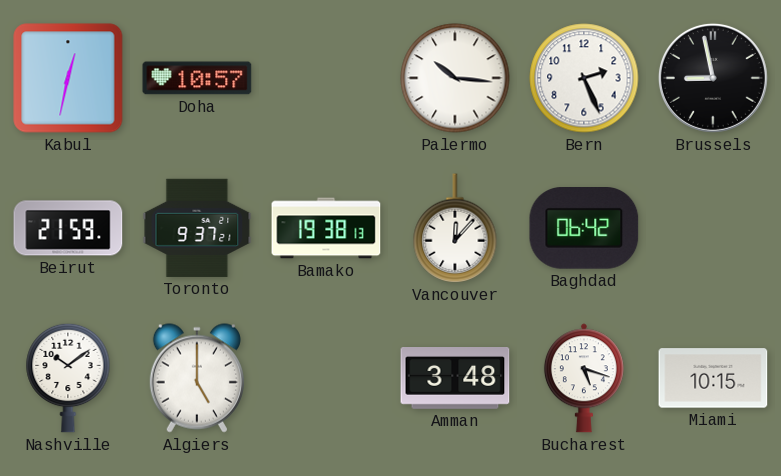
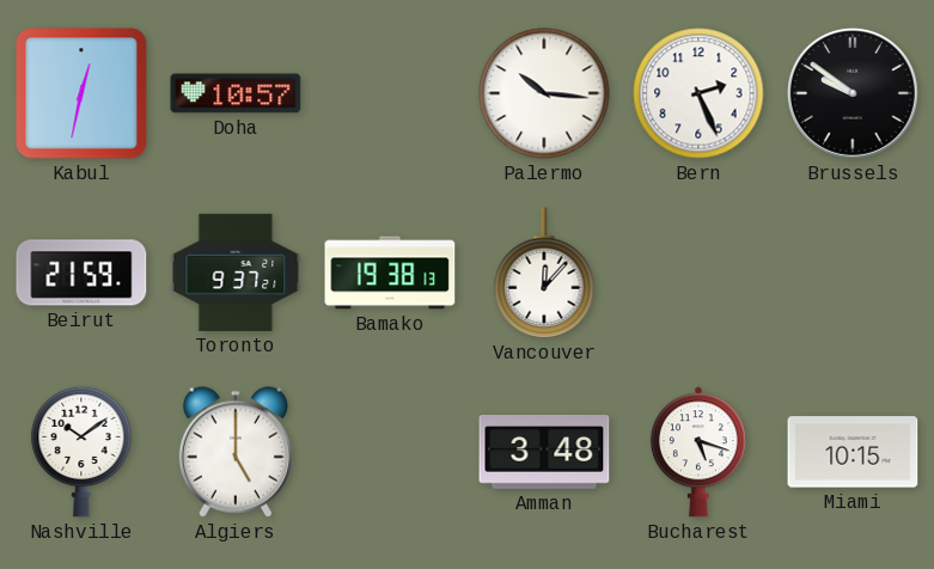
Brussels: 8:58 -> 9:51 (853, 93)
Baghdad: 06:42 -> none (584, 229)
